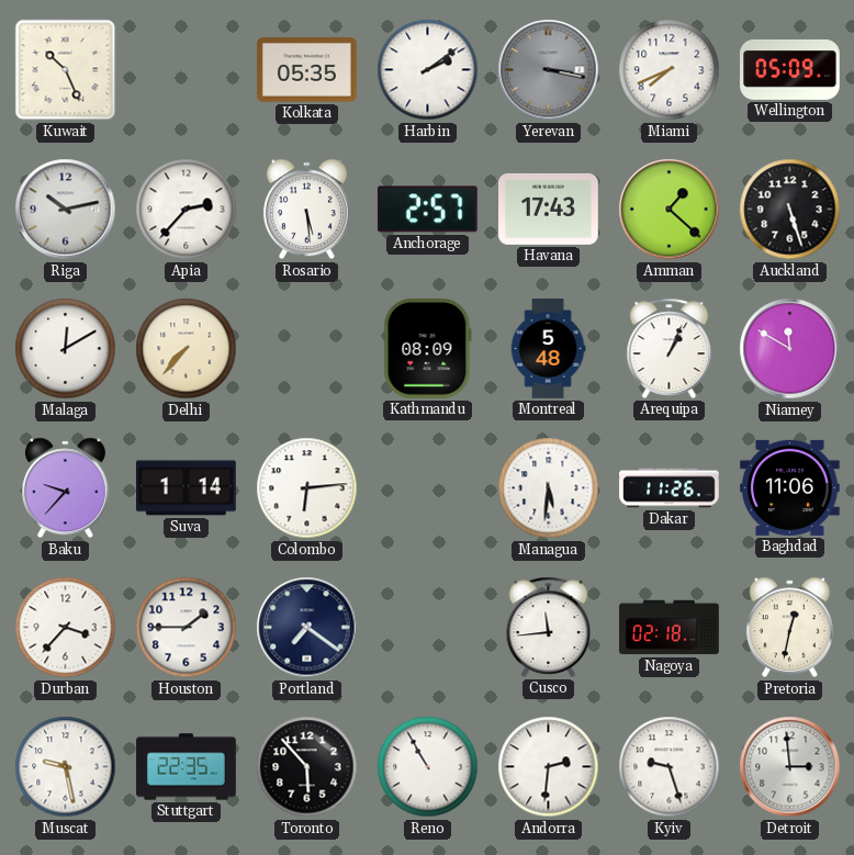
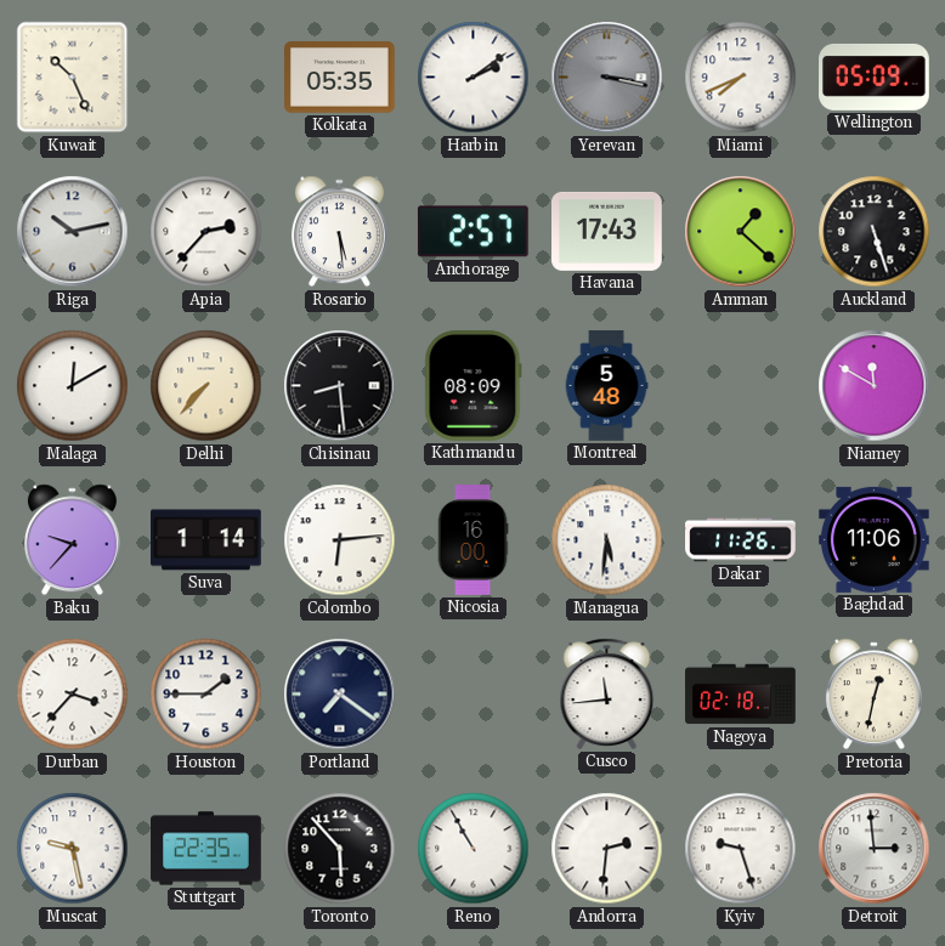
Chisinau: none -> 8:29 (340, 386)
Arequipa: 1:04 -> none (670, 348)
Nicosia: none -> 16:00 (472, 540)
